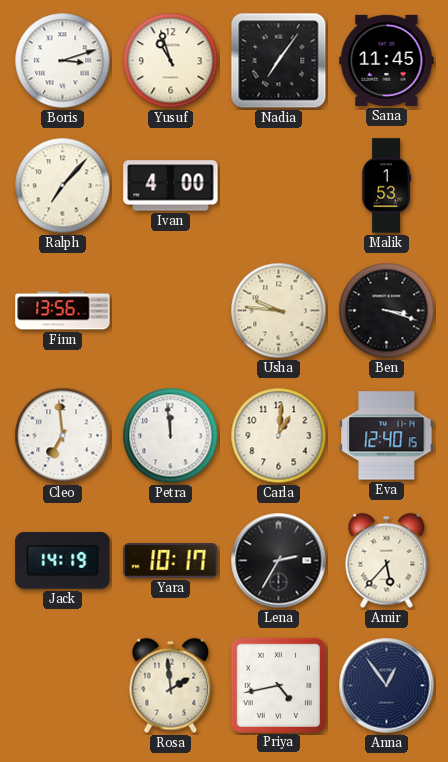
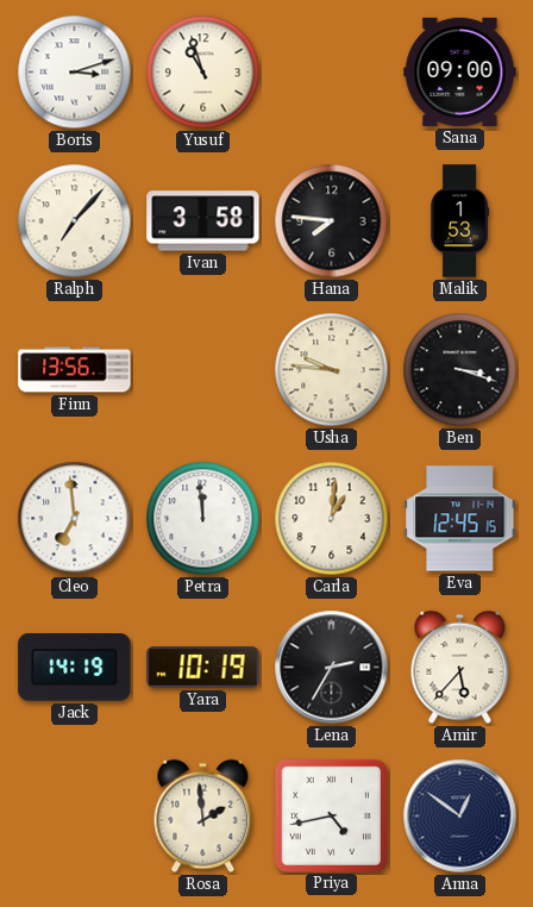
Nadia: 7:06 -> none (279, 61)
Sana: 11:45 -> 09:00 (460, 71)
Ivan: 4:00 -> 3:58 (203, 221)
Hana: none -> 7:46 (332, 221)
Eva: 12:40 -> 12:45 (460, 519)
Yara: 10:17 -> 10:19 (203, 668)
Anna: 12:54 -> 12:51 (460, 817)
